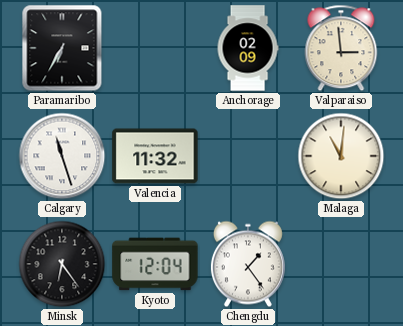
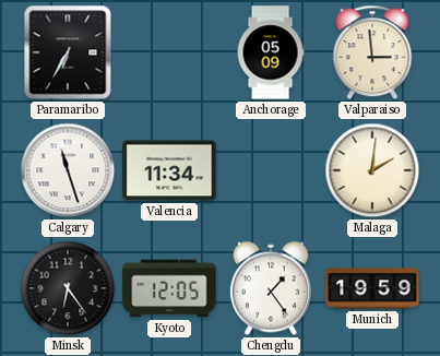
Anchorage: 02:09 -> 05:09 (271, 52)
Valencia: 11:32 -> 11:34 (169, 170)
Malaga: 11:01 -> 2:01 (372, 170)
Kyoto: 12:04 -> 12:05 (169, 288)
Munich: none -> 19:59 (372, 288)
